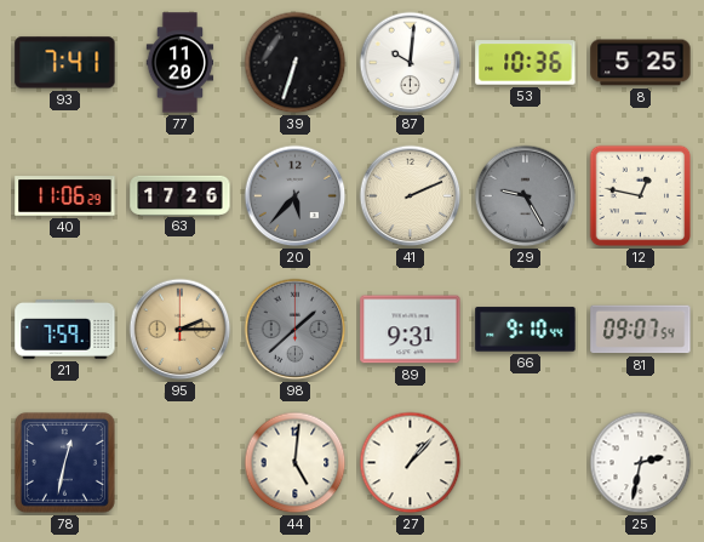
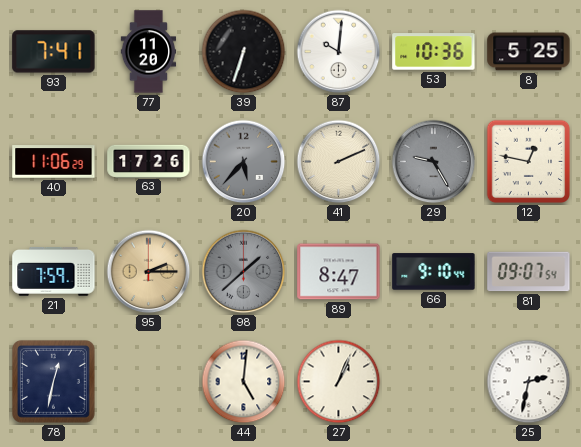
89: 9:31 -> 8:47 (339, 272)
27: 1:07 -> 1:04 (339, 382)
